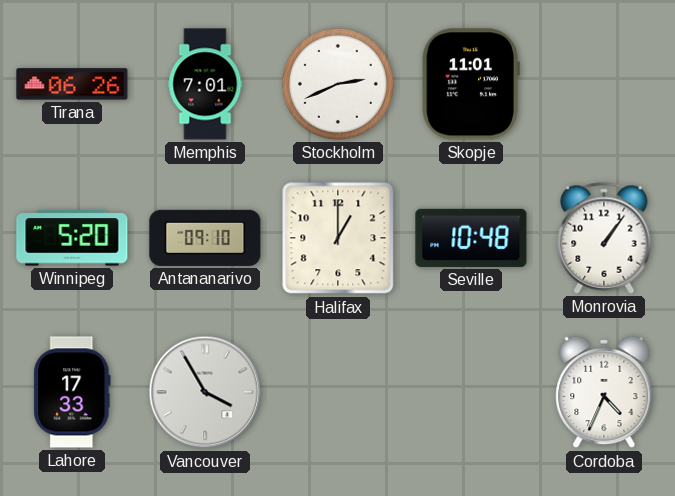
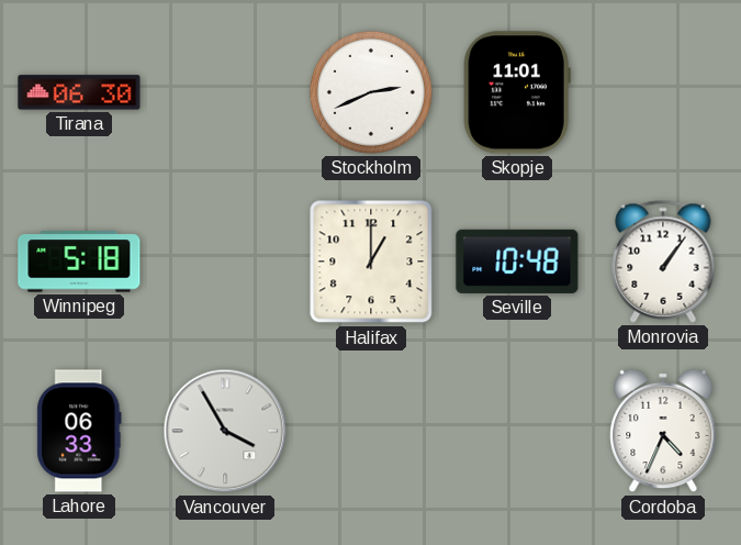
Tirana: 06:26 -> 06:30 (79, 92)
Memphis: 7:01 -> none (205, 84)
Winnipeg: 5:20 -> 5:18 (79, 262)
Antananarivo: 09:10 -> none (205, 238)
Lahore: 17:33 -> 06:33 (79, 431)
